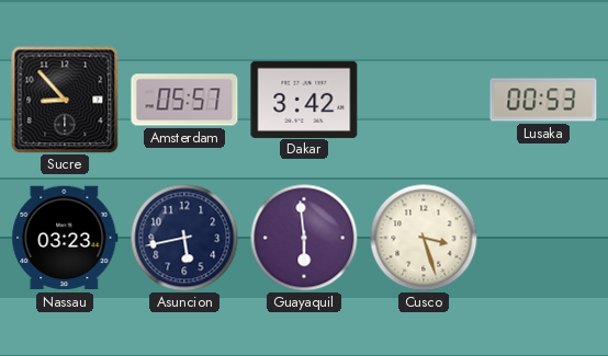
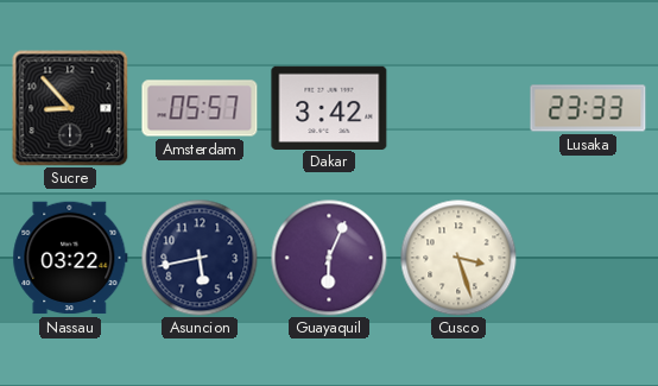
Lusaka: 00:53 -> 23:33 (588, 108)
Nassau: 03:23 -> 03:22 (70, 258)
Guayaquil: 5:59 -> 6:04 (329, 258)
